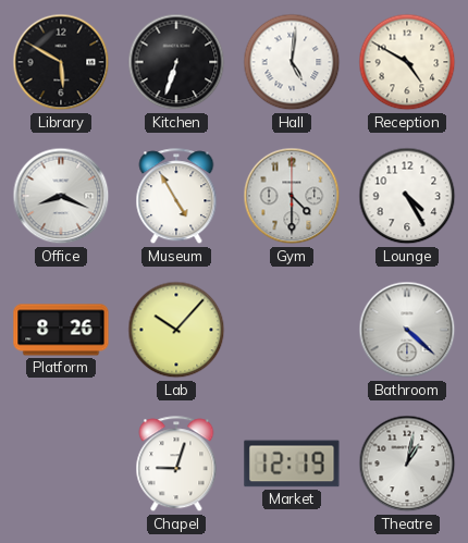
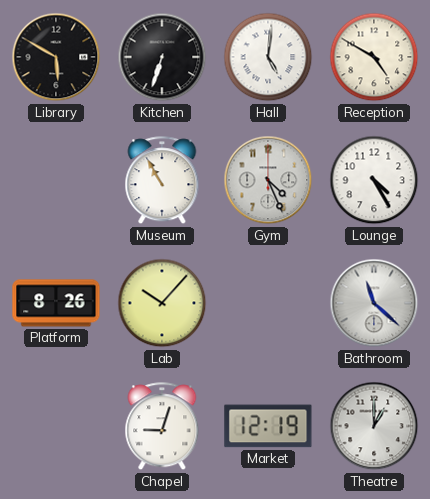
Office: 8:19 -> none (61, 196)
Museum: 4:55 -> 10:55 (162, 181)
Gym: 4:30 -> 4:26 (268, 180)
Bathroom: 4:22 -> 11:22 (374, 303)
Theatre: 1:02 -> 1:00 (374, 426)
